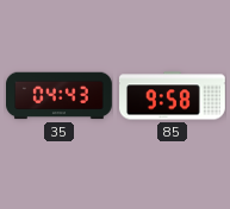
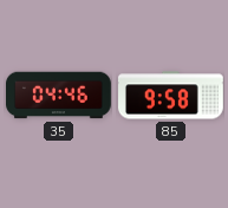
35: 04:43 -> 04:46 (59, 96)
